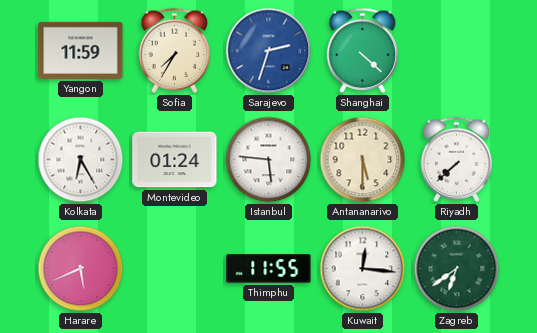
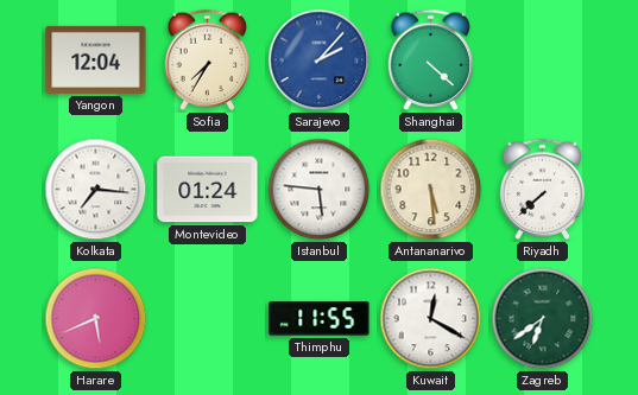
Yangon: 11:59 -> 12:04 (96, 59)
Sarajevo: 2:33 -> 2:07 (320, 60)
Kolkata: 6:25 -> 7:16 (96, 190)
Antananarivo: 5:30 -> 5:29 (431, 190)
Kuwait: 12:16 -> 12:20 (431, 319)
